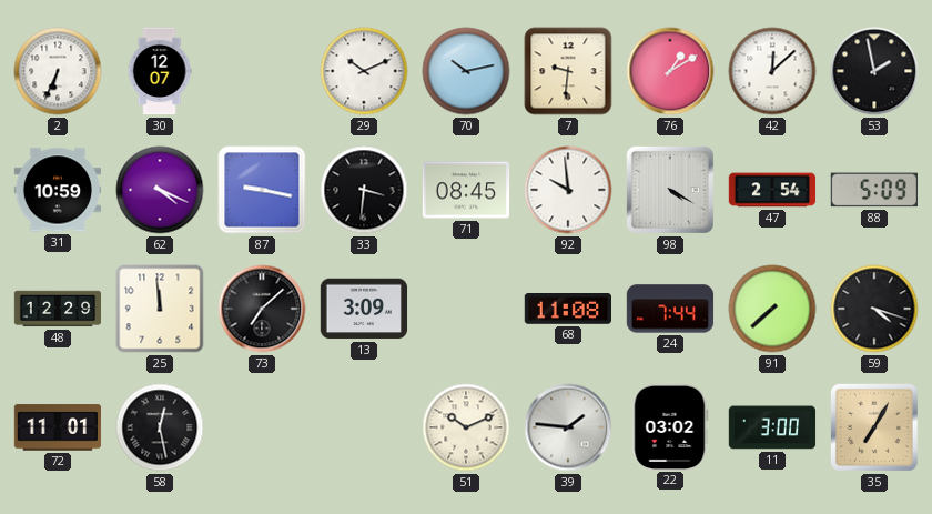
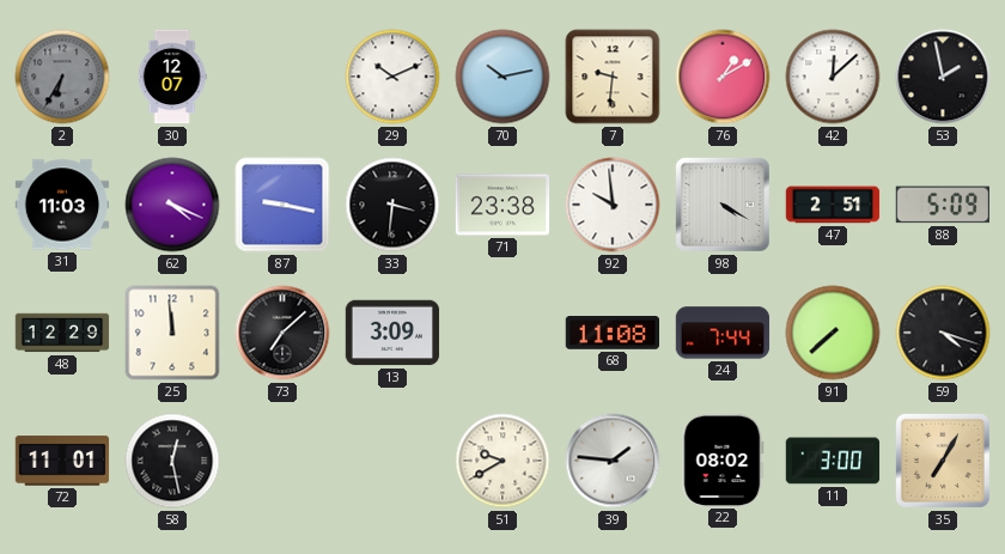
2: 6:34 -> 6:35 (62, 77)
2 dial: white -> grey (62, 77)
31: 10:59 -> 11:03 (62, 205)
71: 08:45 -> 23:38 (502, 205)
47: 2:54 -> 2:51 (833, 205)
51: 10:11 -> 9:40 (502, 461)
22: 03:02 -> 08:02 (723, 459)
